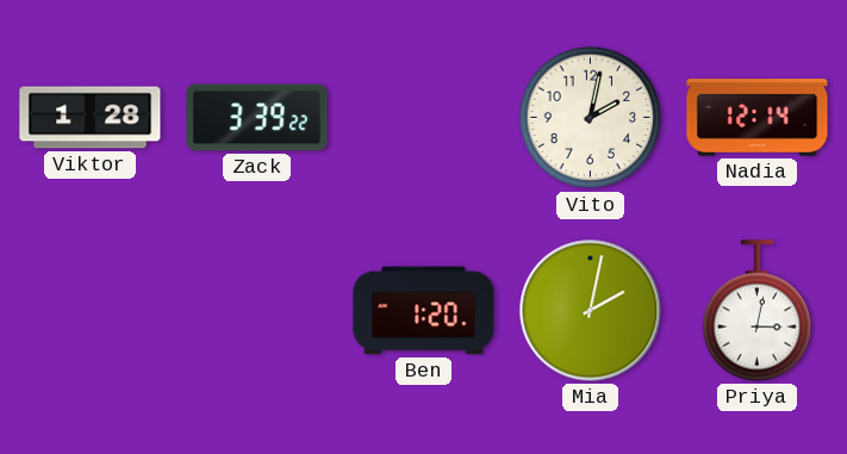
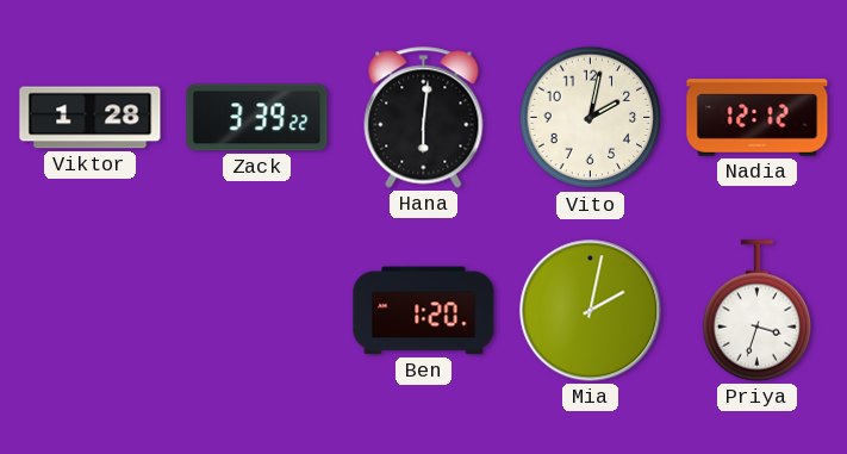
Hana: none -> 6:01 (424, 118)
Nadia: 12:14 -> 12:12 (758, 118)
Priya: 3:02 -> 3:33 (758, 311)
